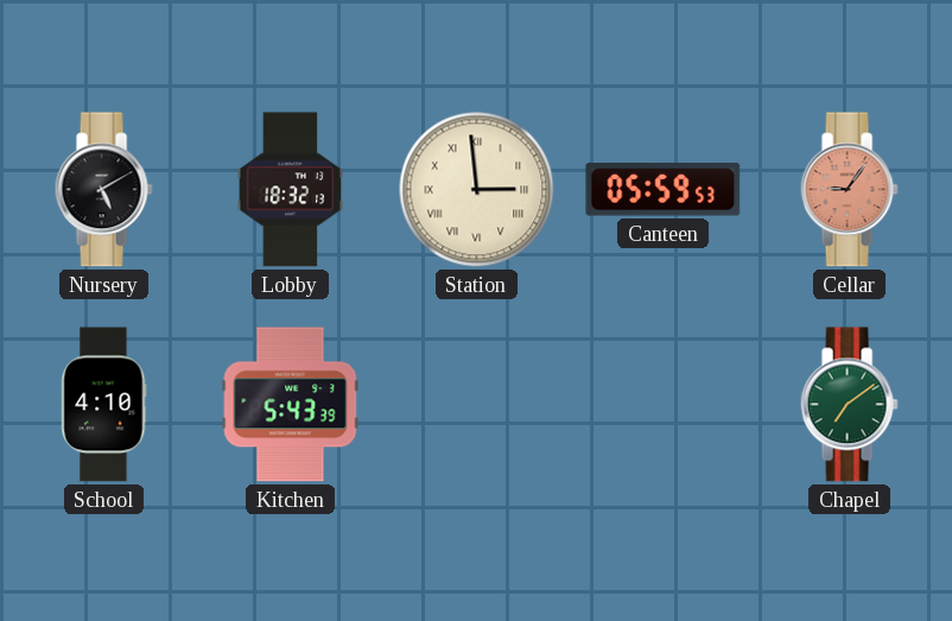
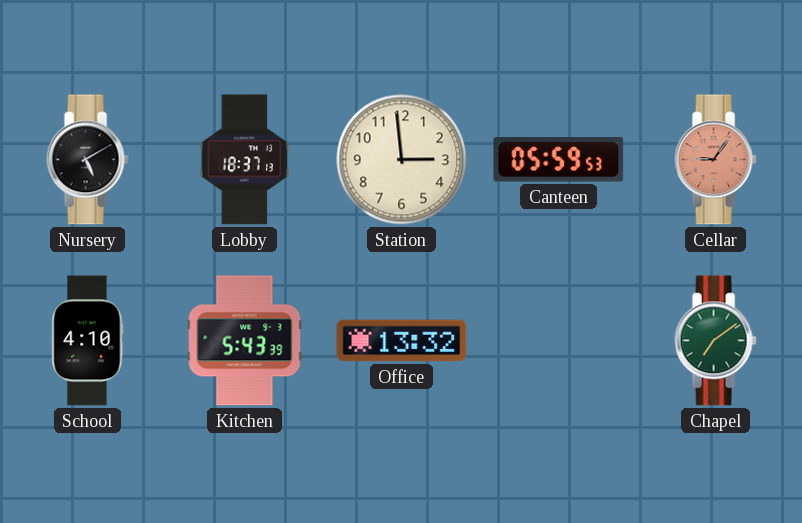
Lobby: 18:32 -> 18:37 (245, 160)
Station numerals: Roman -> Arabic (402, 160)
Office: none -> 13:32 (402, 341)
